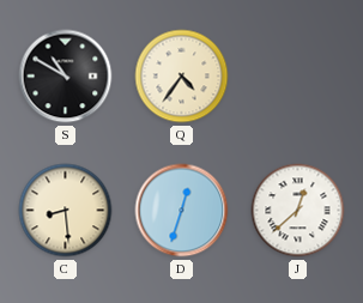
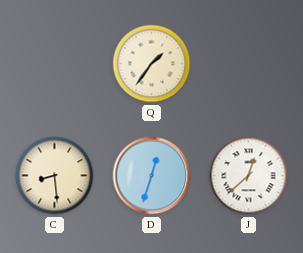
S: 10:50 -> none (66, 77)
Q: 4:36 -> 1:36 (152, 64)
